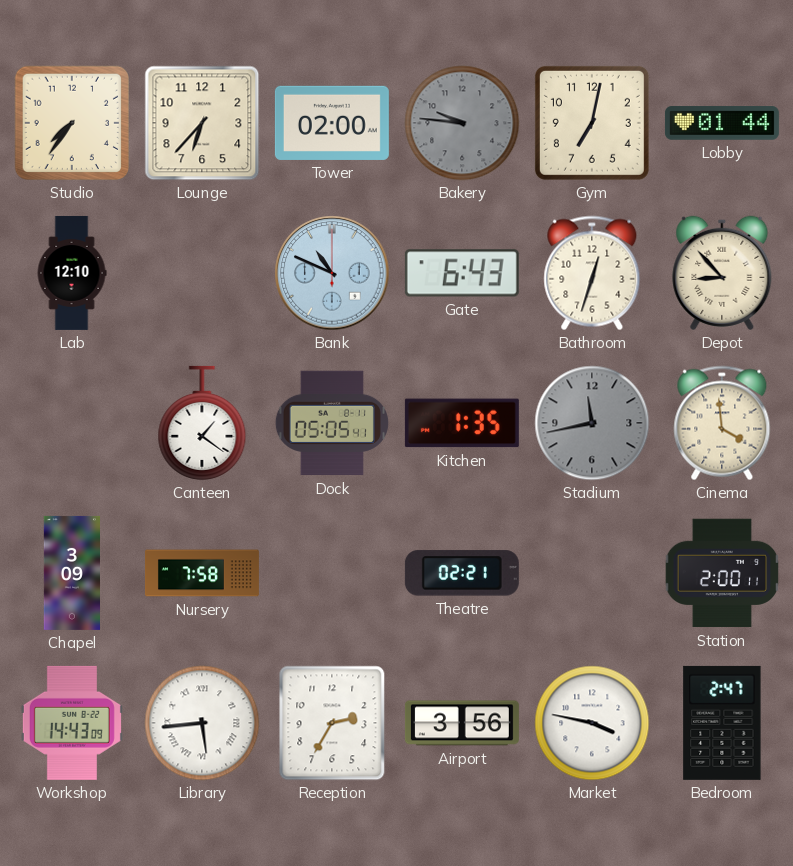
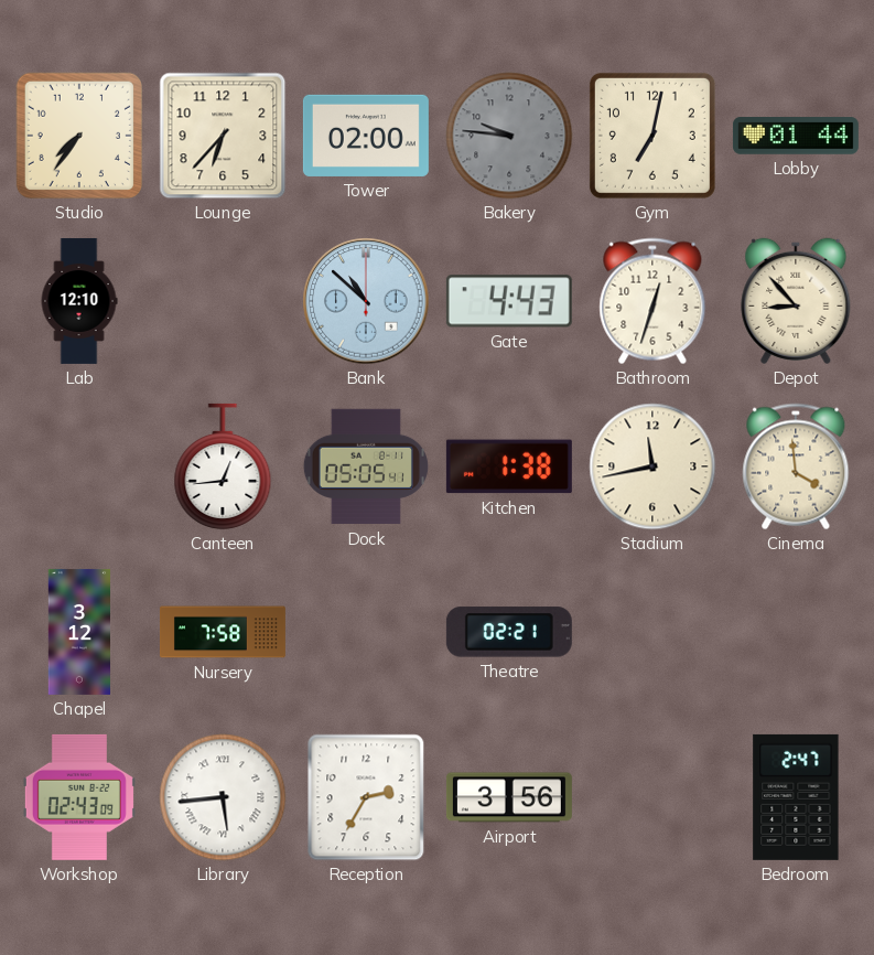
Bank: 10:49 -> 10:52 (366, 301)
Gate: 6:43 -> 4:43 (509, 301)
Canteen: 1:21 -> 12:44 (223, 466)
Kitchen: 1:35 -> 1:38 (509, 466)
Stadium dial: grey -> cream (652, 466)
Chapel: 3:09 -> 3:12 (79, 632)
Station: 2:00 -> none (722, 573)
Workshop: 14:43 -> 02:43 (79, 797)
Market: 3:47 -> none (592, 723)
